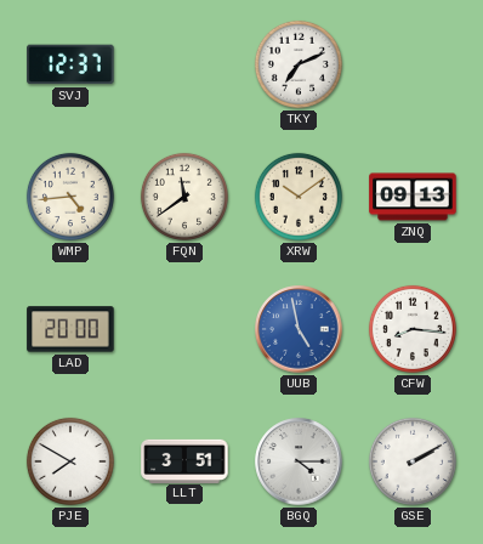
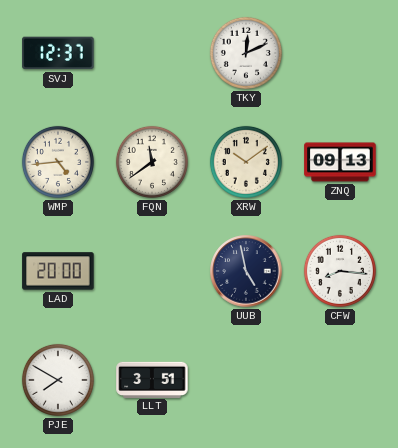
TKY: 7:11 -> 12:11 (246, 53)
UUB dial: blue -> navy (246, 271)
BGQ: 4:15 -> none (299, 461)
GSE: 2:10 -> none (413, 461)
